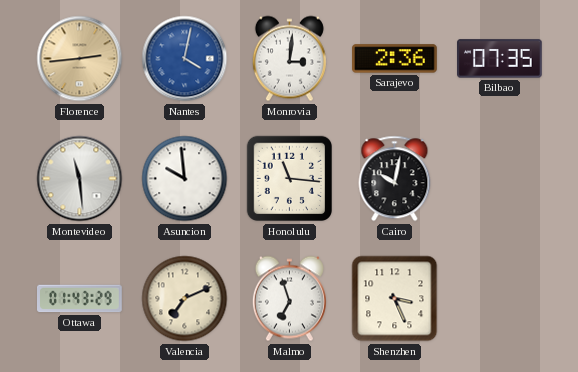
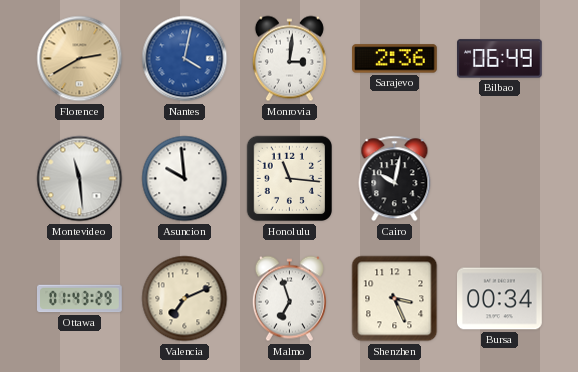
Florence: 2:44 -> 2:40 (80, 59)
Bilbao: 07:35 -> 06:49 (500, 59)
Bursa: none -> 00:34 (500, 299)
